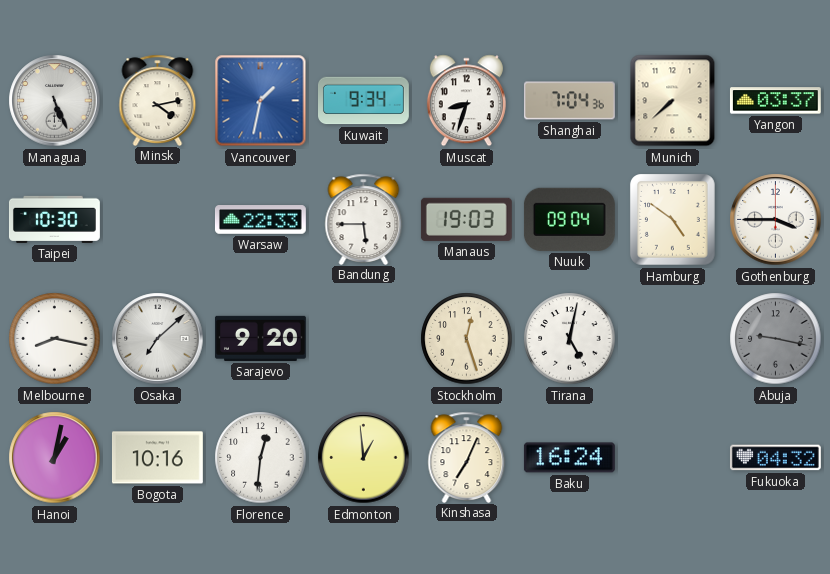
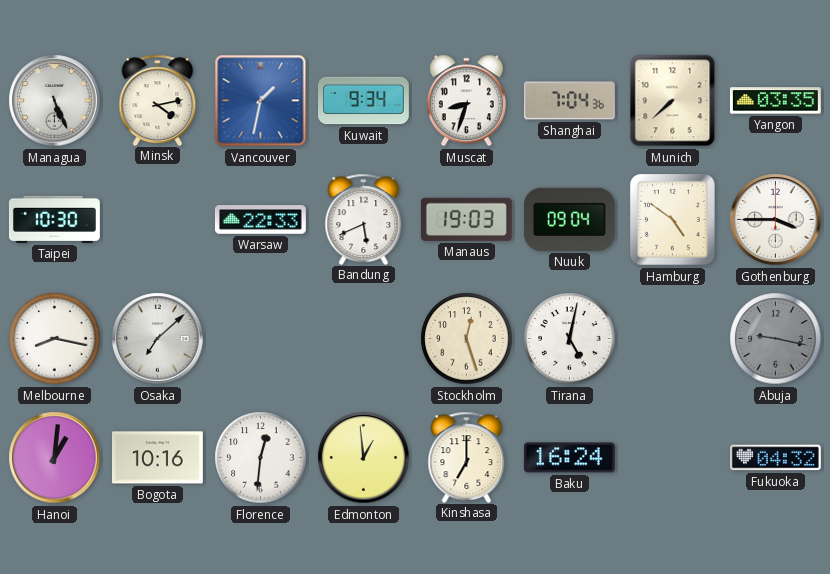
Yangon: 03:37 -> 03:35 (775, 101)
Bandung: 5:45 -> 5:41 (364, 219)
Sarajevo: 9:20 -> none (260, 338)
Hanoi: 1:02 -> 1:01 (55, 458)
Kinshasa: 7:04 -> 7:00 (467, 457)
